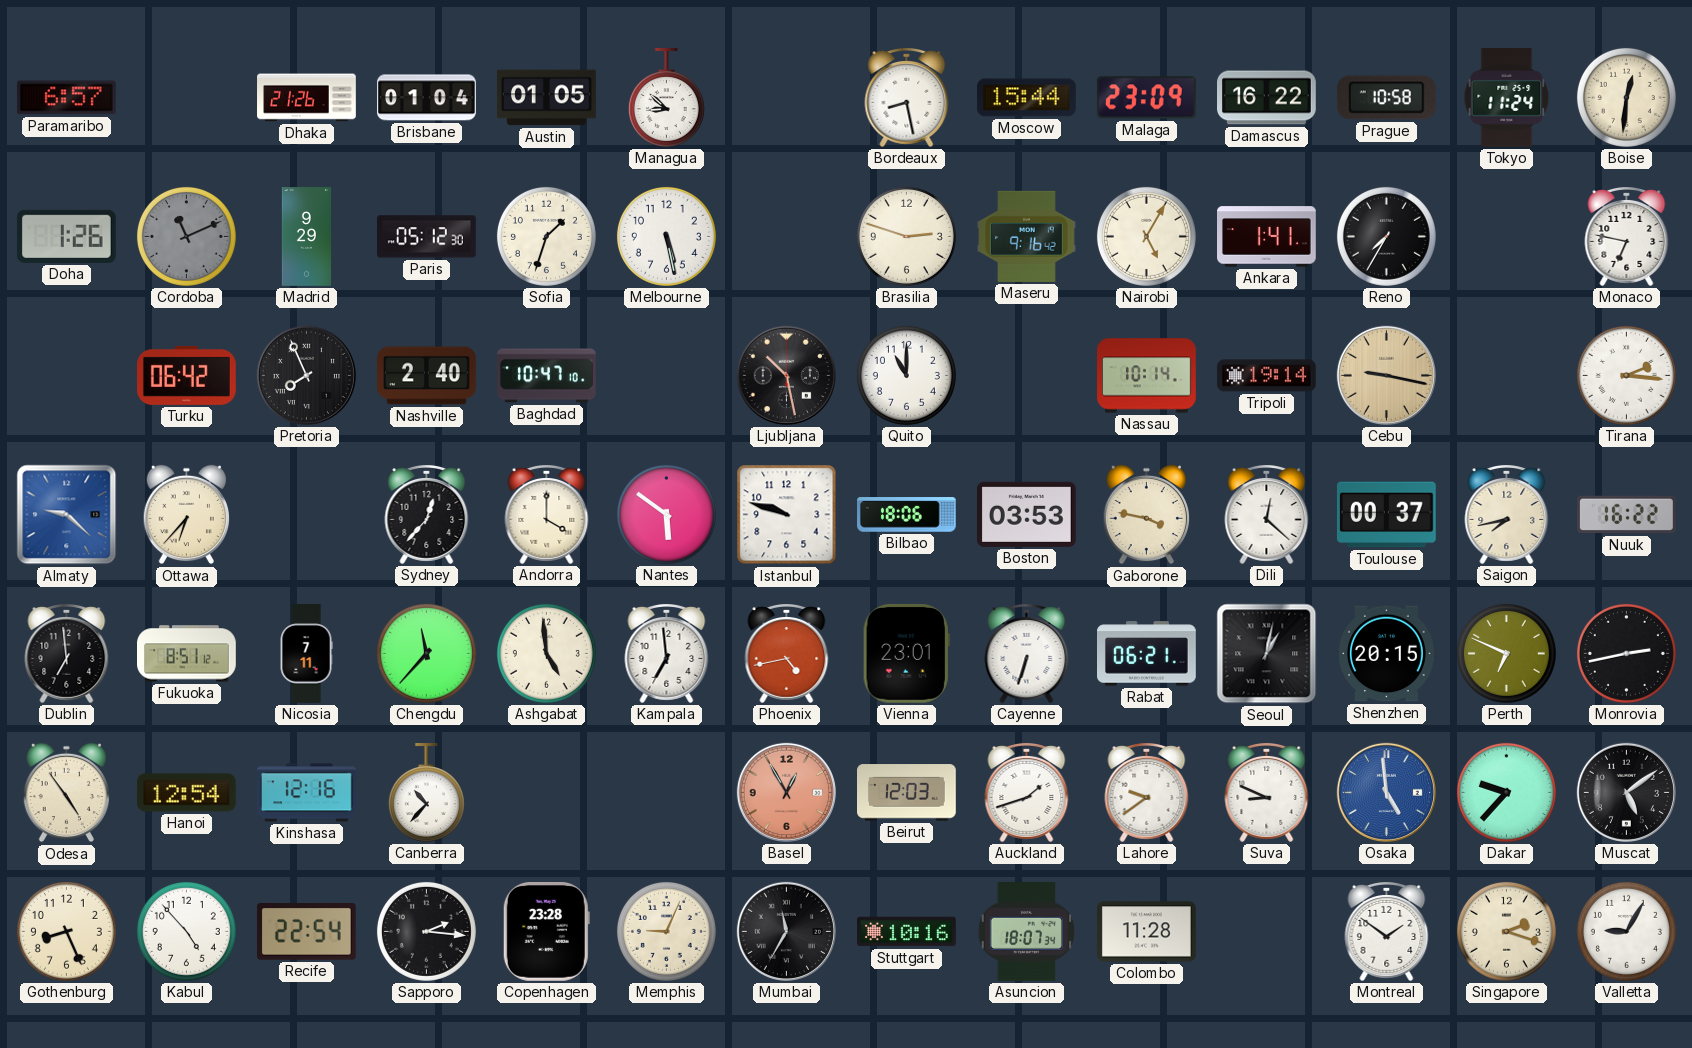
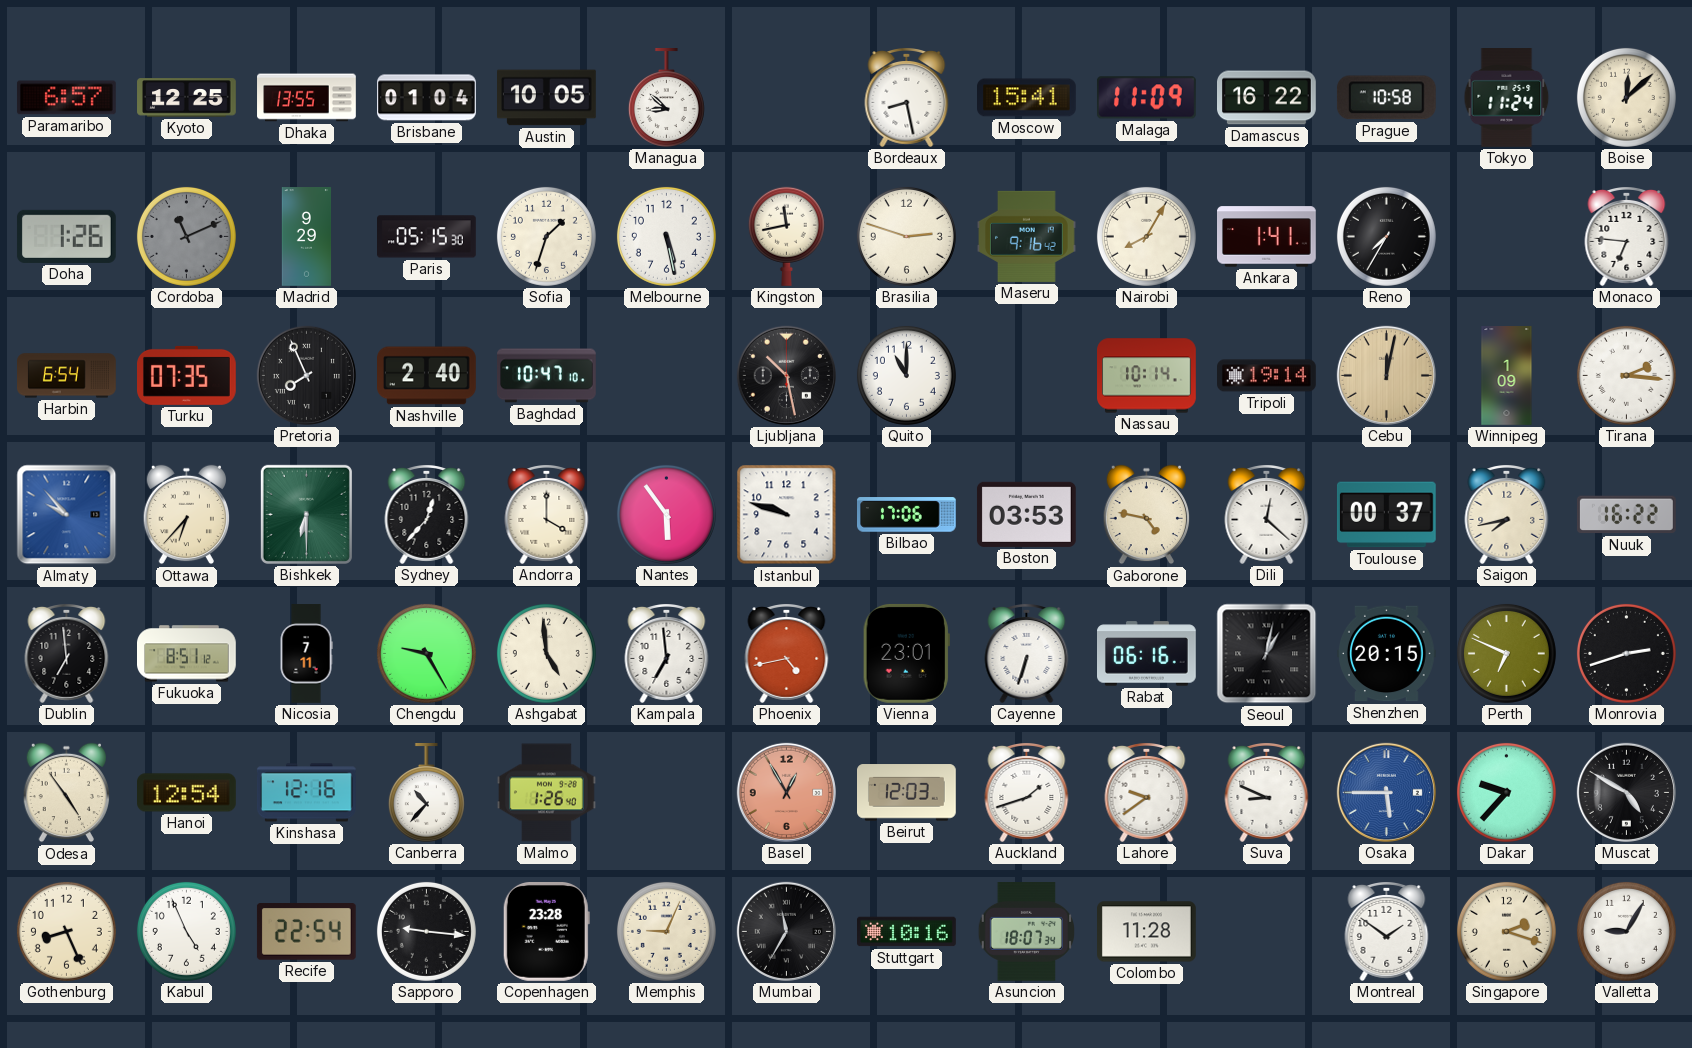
Kyoto: none -> 12:25 (187, 98)
Dhaka: 21:26 -> 13:55 (307, 98)
Austin: 01:05 -> 10:05 (547, 98)
Moscow: 15:44 -> 15:41 (1027, 98)
Malaga: 23:09 -> 11:09 (1146, 98)
Boise: 12:31 -> 12:08 (1626, 97)
Paris: 05:12 -> 05:15 (427, 237)
Kingston: none -> 11:43 (786, 236)
Nairobi: 5:05 -> 8:05 (1146, 236)
Monaco: 6:47 -> 6:46 (1627, 237)
Harbin: none -> 6:54 (67, 376)
Turku: 06:42 -> 07:35 (187, 375)
Cebu: 9:17 -> 12:02 (1386, 375)
Winnipeg: none -> 1:09 (1507, 376)
Almaty: 9:22 -> 9:53 (67, 515)
Bishkek: none -> 6:30 (306, 514)
Nantes: 5:51 -> 5:54 (666, 514)
Bilbao: 18:06 -> 17:06 (907, 515)
Gaborone: 3:47 -> 4:47 (1146, 515)
Chengdu: 11:37 -> 9:25 (426, 653)
Rabat: 06:21 -> 06:16 (1147, 654)
Monrovia: 2:43 -> 2:42 (1626, 653)
Malmo: none -> 1:26 (547, 793)
Osaka: 4:59 -> 5:45 (1386, 792)
Muscat: 5:09 -> 4:50 (1626, 792)
Kabul: 4:53 -> 4:56 (186, 931)
Sapporo: 2:16 -> 9:16 (426, 931)
